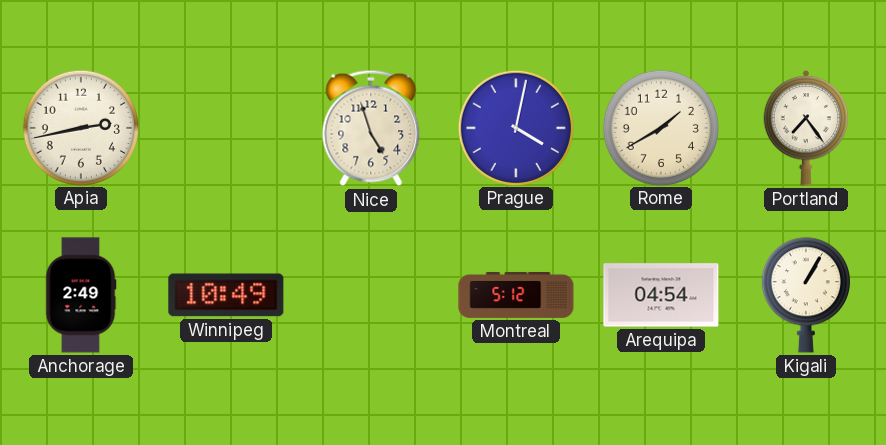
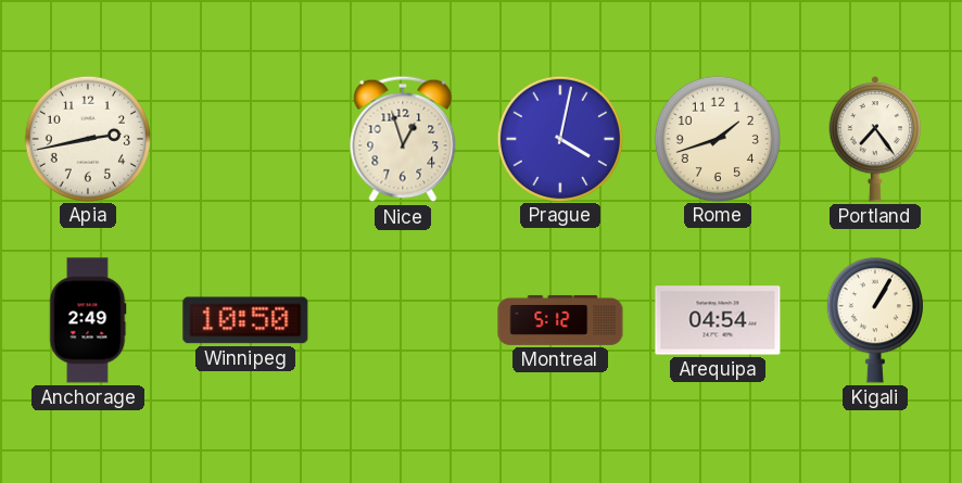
Nice: 4:57 -> 12:57 (403, 139)
Rome: 1:40 -> 1:42 (717, 138)
Winnipeg: 10:49 -> 10:50 (245, 320)
